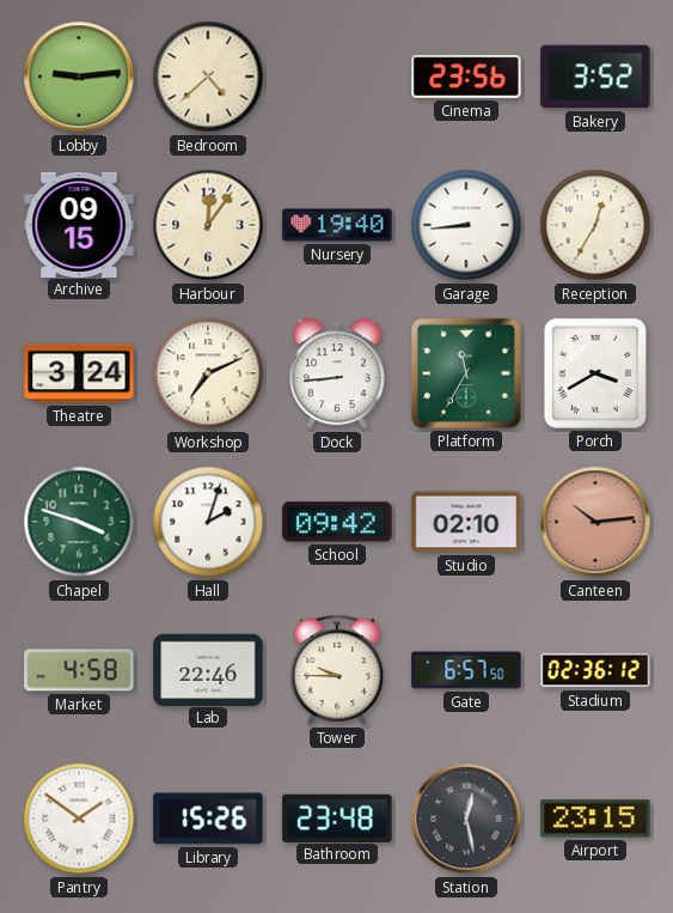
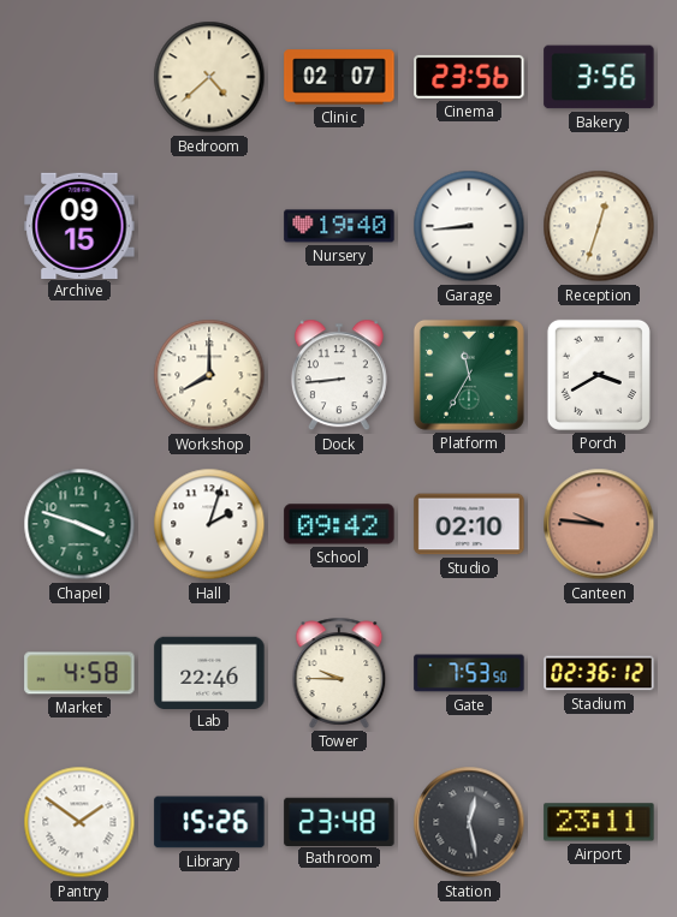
Lobby: 9:14 -> none (79, 77)
Clinic: none -> 02:07 (339, 77)
Bakery: 3:52 -> 3:56 (599, 77)
Harbour: 12:06 -> none (208, 225)
Reception: 12:35 -> 12:33 (599, 226)
Theatre: 3:24 -> none (79, 373)
Workshop: 7:11 -> 8:00 (209, 375)
Canteen: 10:14 -> 9:46 (599, 524)
Gate: 6:57 -> 7:53 (469, 673)
Airport: 23:15 -> 23:11 (599, 822)
